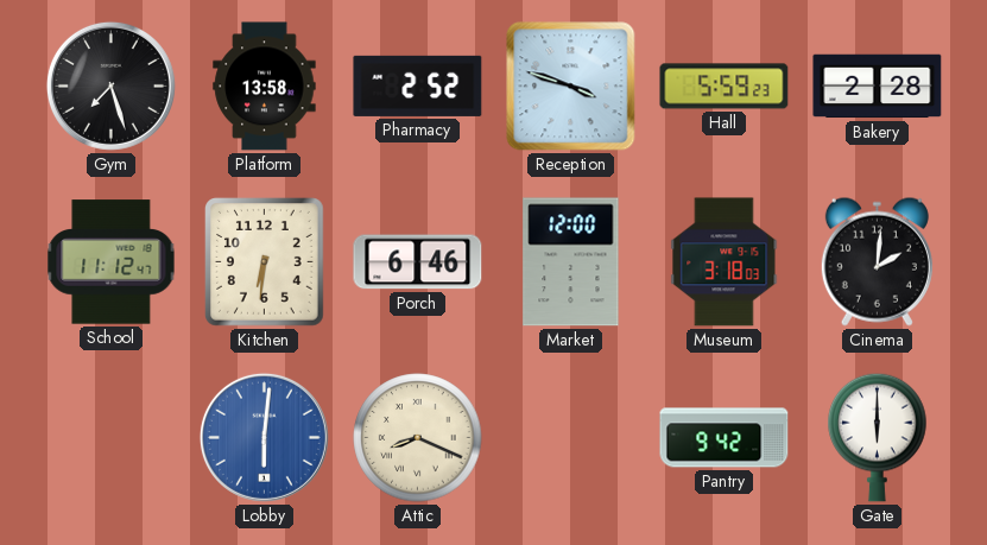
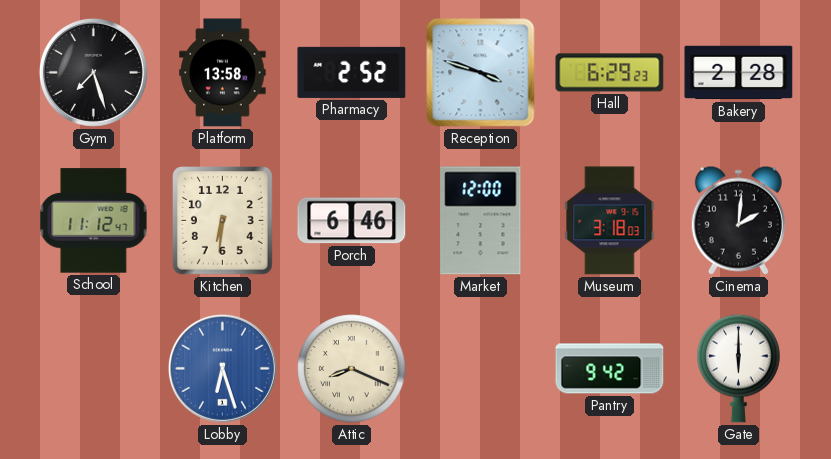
Hall: 5:59 -> 6:29 (610, 73)
Lobby: 6:01 -> 6:27 (222, 368)
